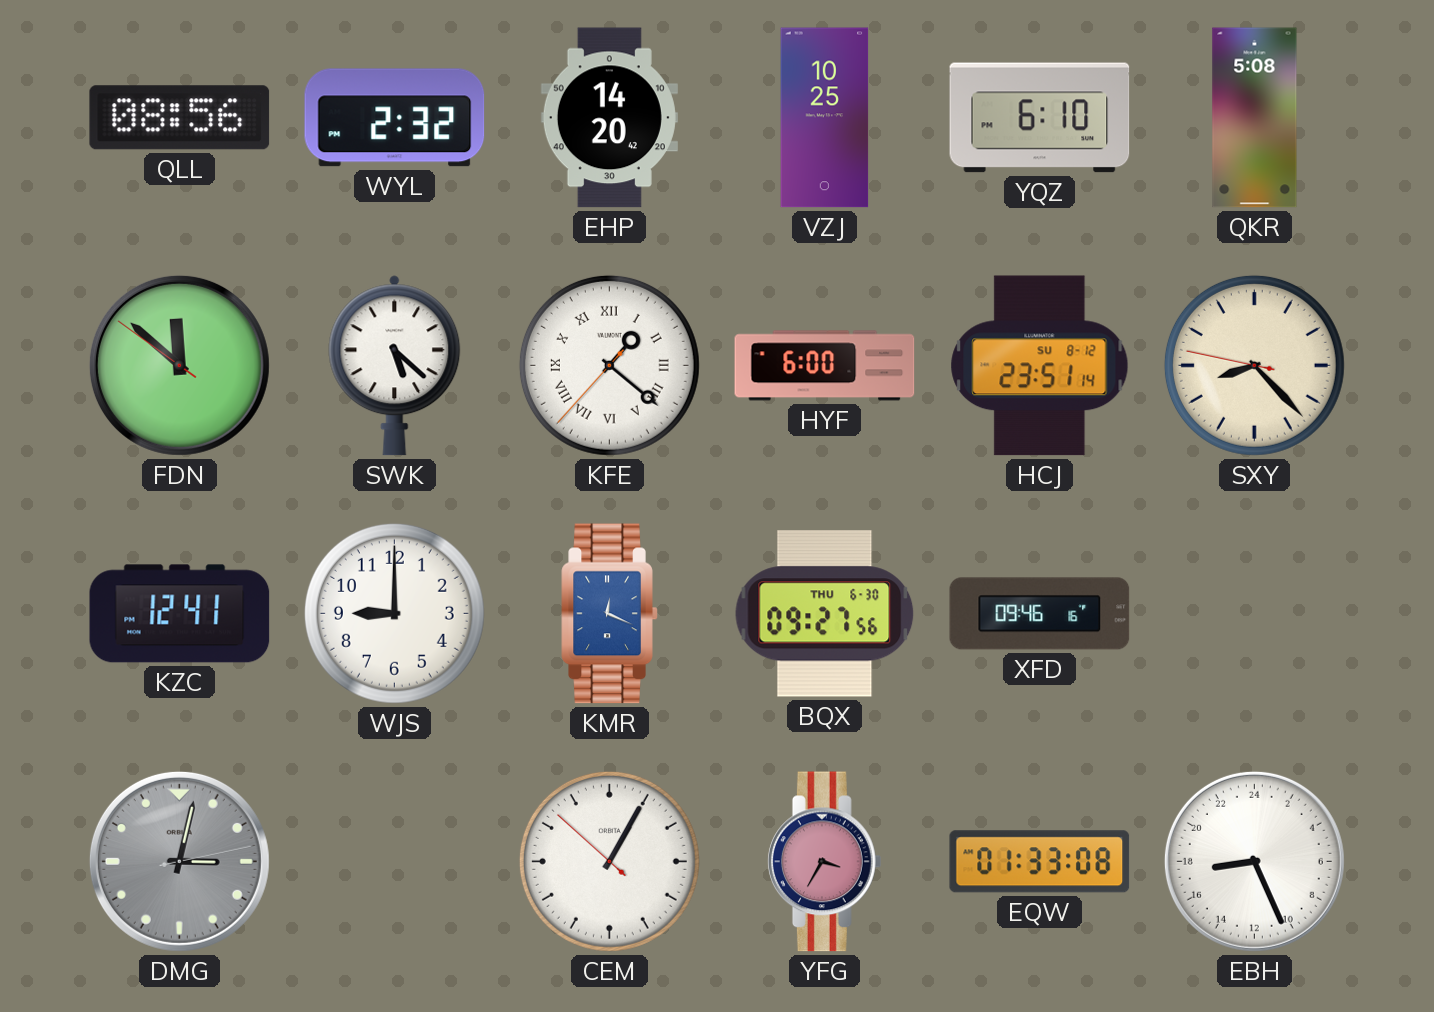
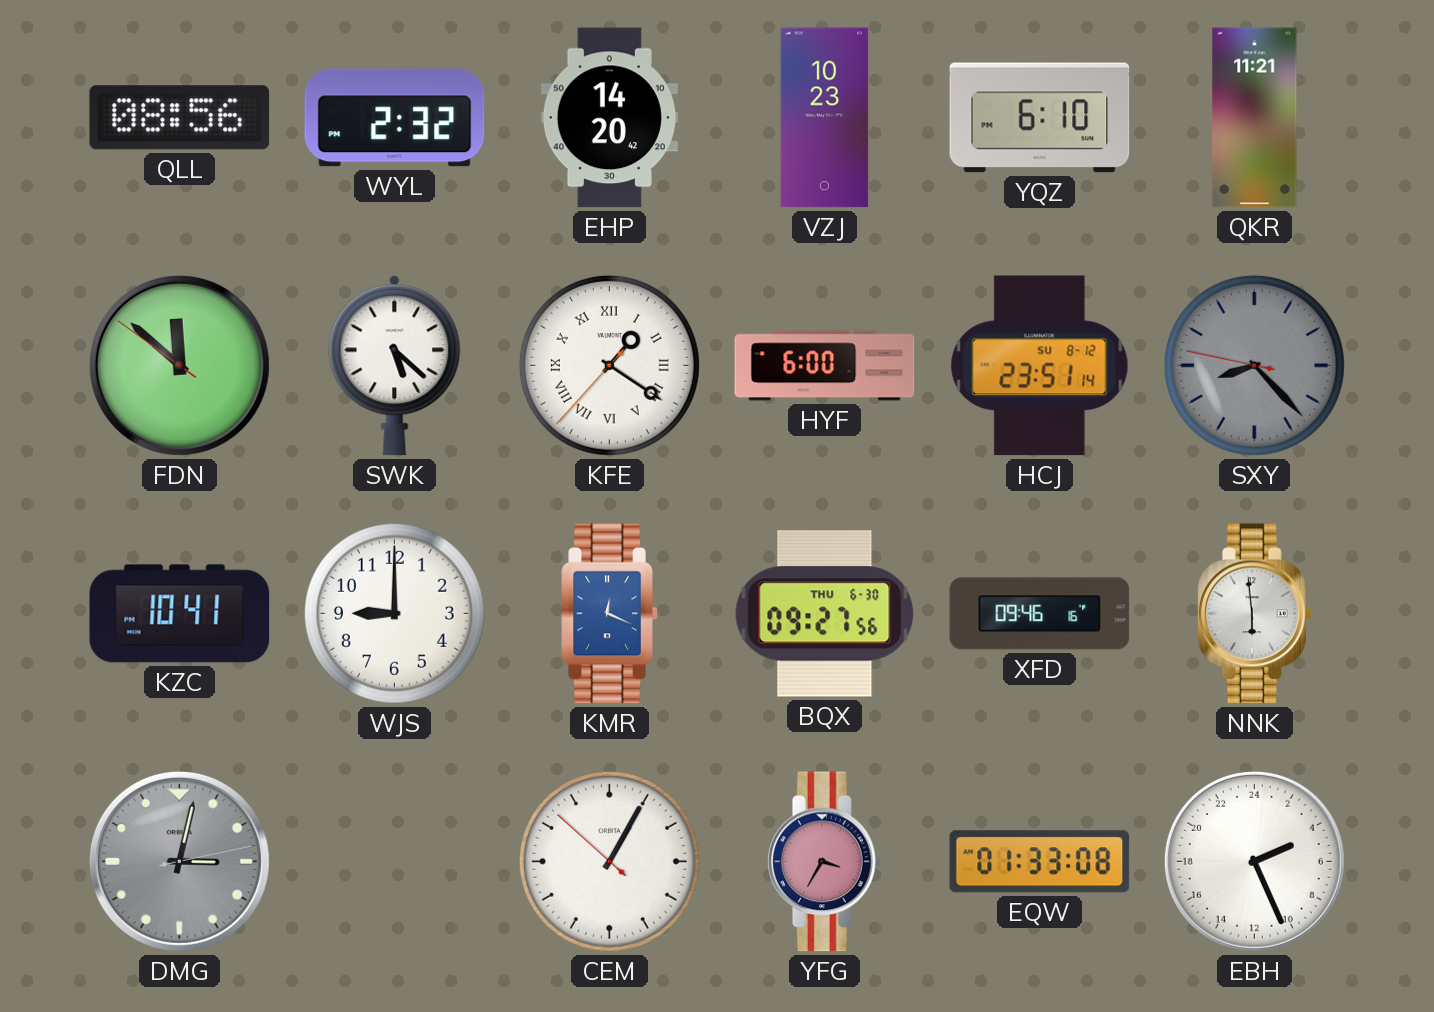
VZJ: 10:25 -> 10:23 (825, 118)
QKR: 5:08 -> 11:21 (1255, 118)
KFE: 1:21 -> 1:20 (609, 365)
SXY dial: cream -> grey (1254, 365)
KZC: 12:41 -> 10:41 (180, 614)
NNK: none -> 5:59 (1254, 614)
EBH: 17:26 -> 4:26 (1254, 861)
